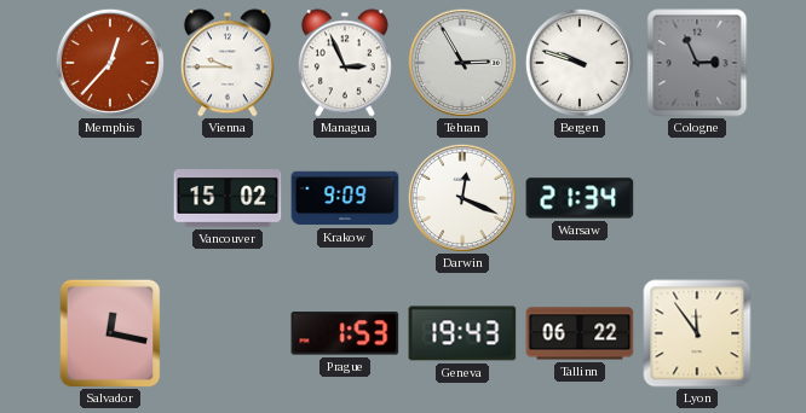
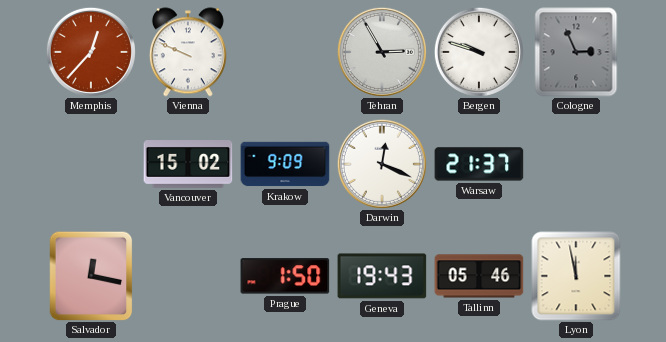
Vienna: 9:45 -> 9:49 (188, 52)
Managua: 2:56 -> none (345, 63)
Warsaw: 21:34 -> 21:37 (479, 164)
Prague: 1:53 -> 1:50 (285, 276)
Tallinn: 06:22 -> 05:46 (479, 276)
Lyon: 11:54 -> 11:58 (576, 276)
